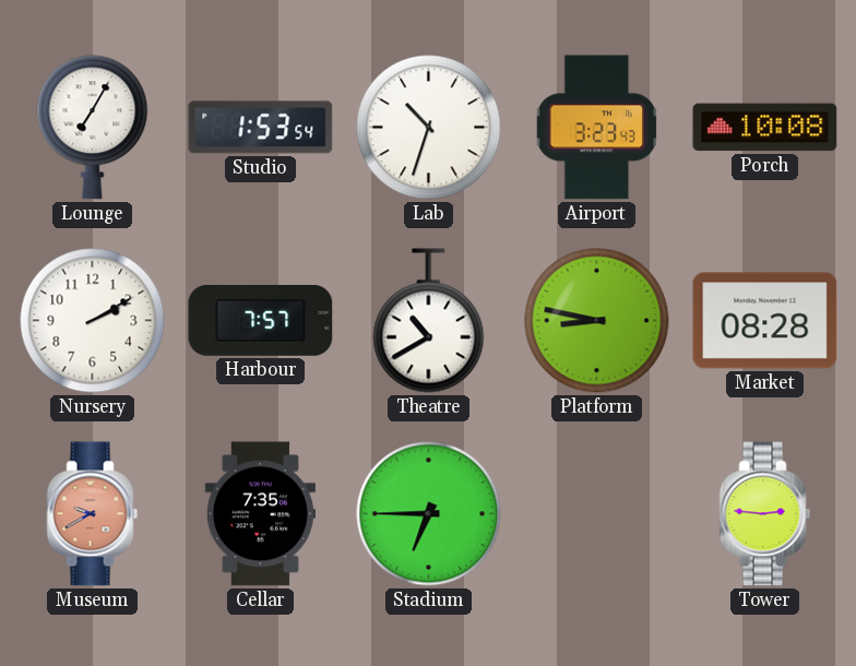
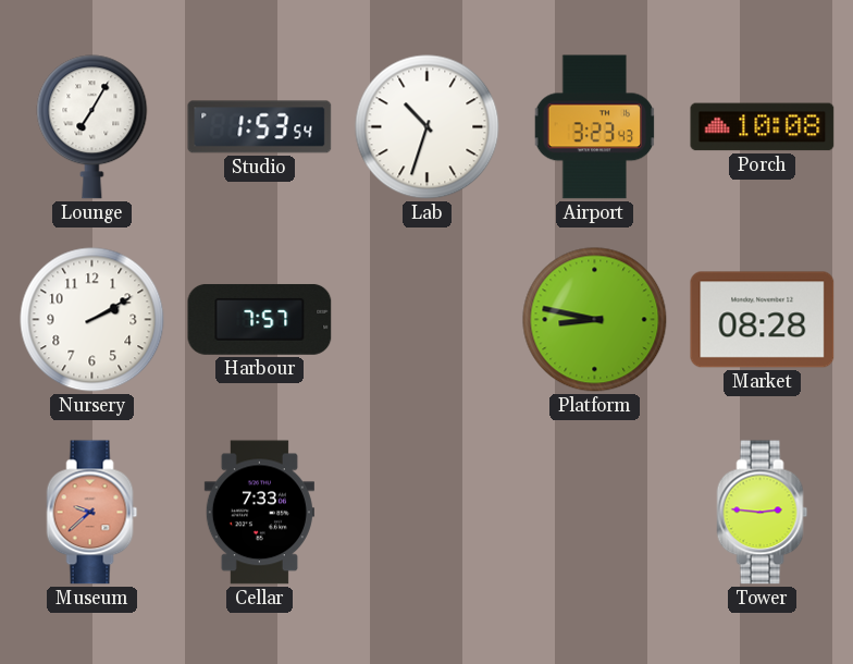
Theatre: 10:40 -> none (429, 321)
Museum: 9:40 -> 9:38 (92, 513)
Cellar: 7:35 -> 7:33 (259, 513)
Stadium: 6:45 -> none (429, 514)
